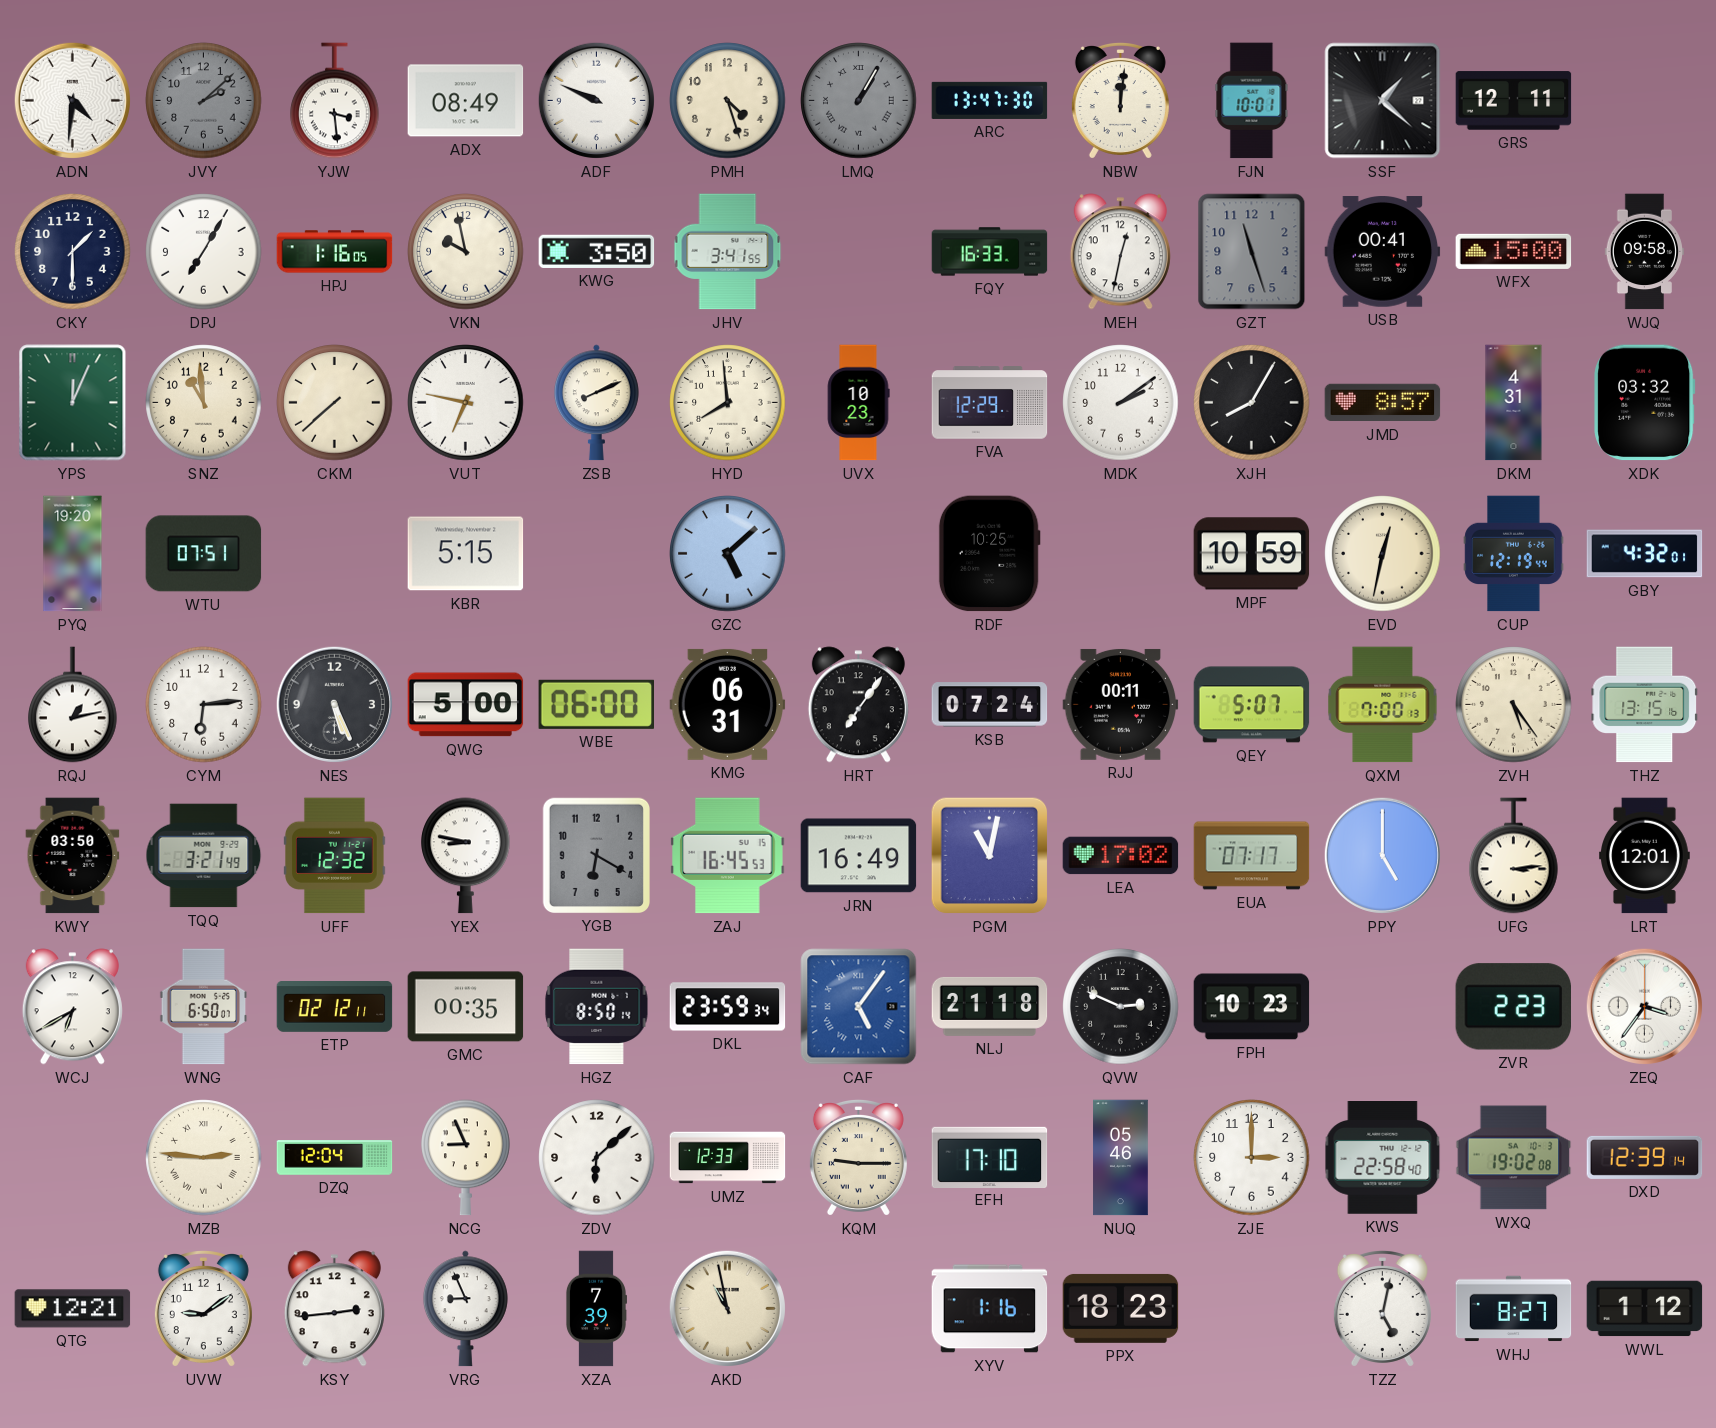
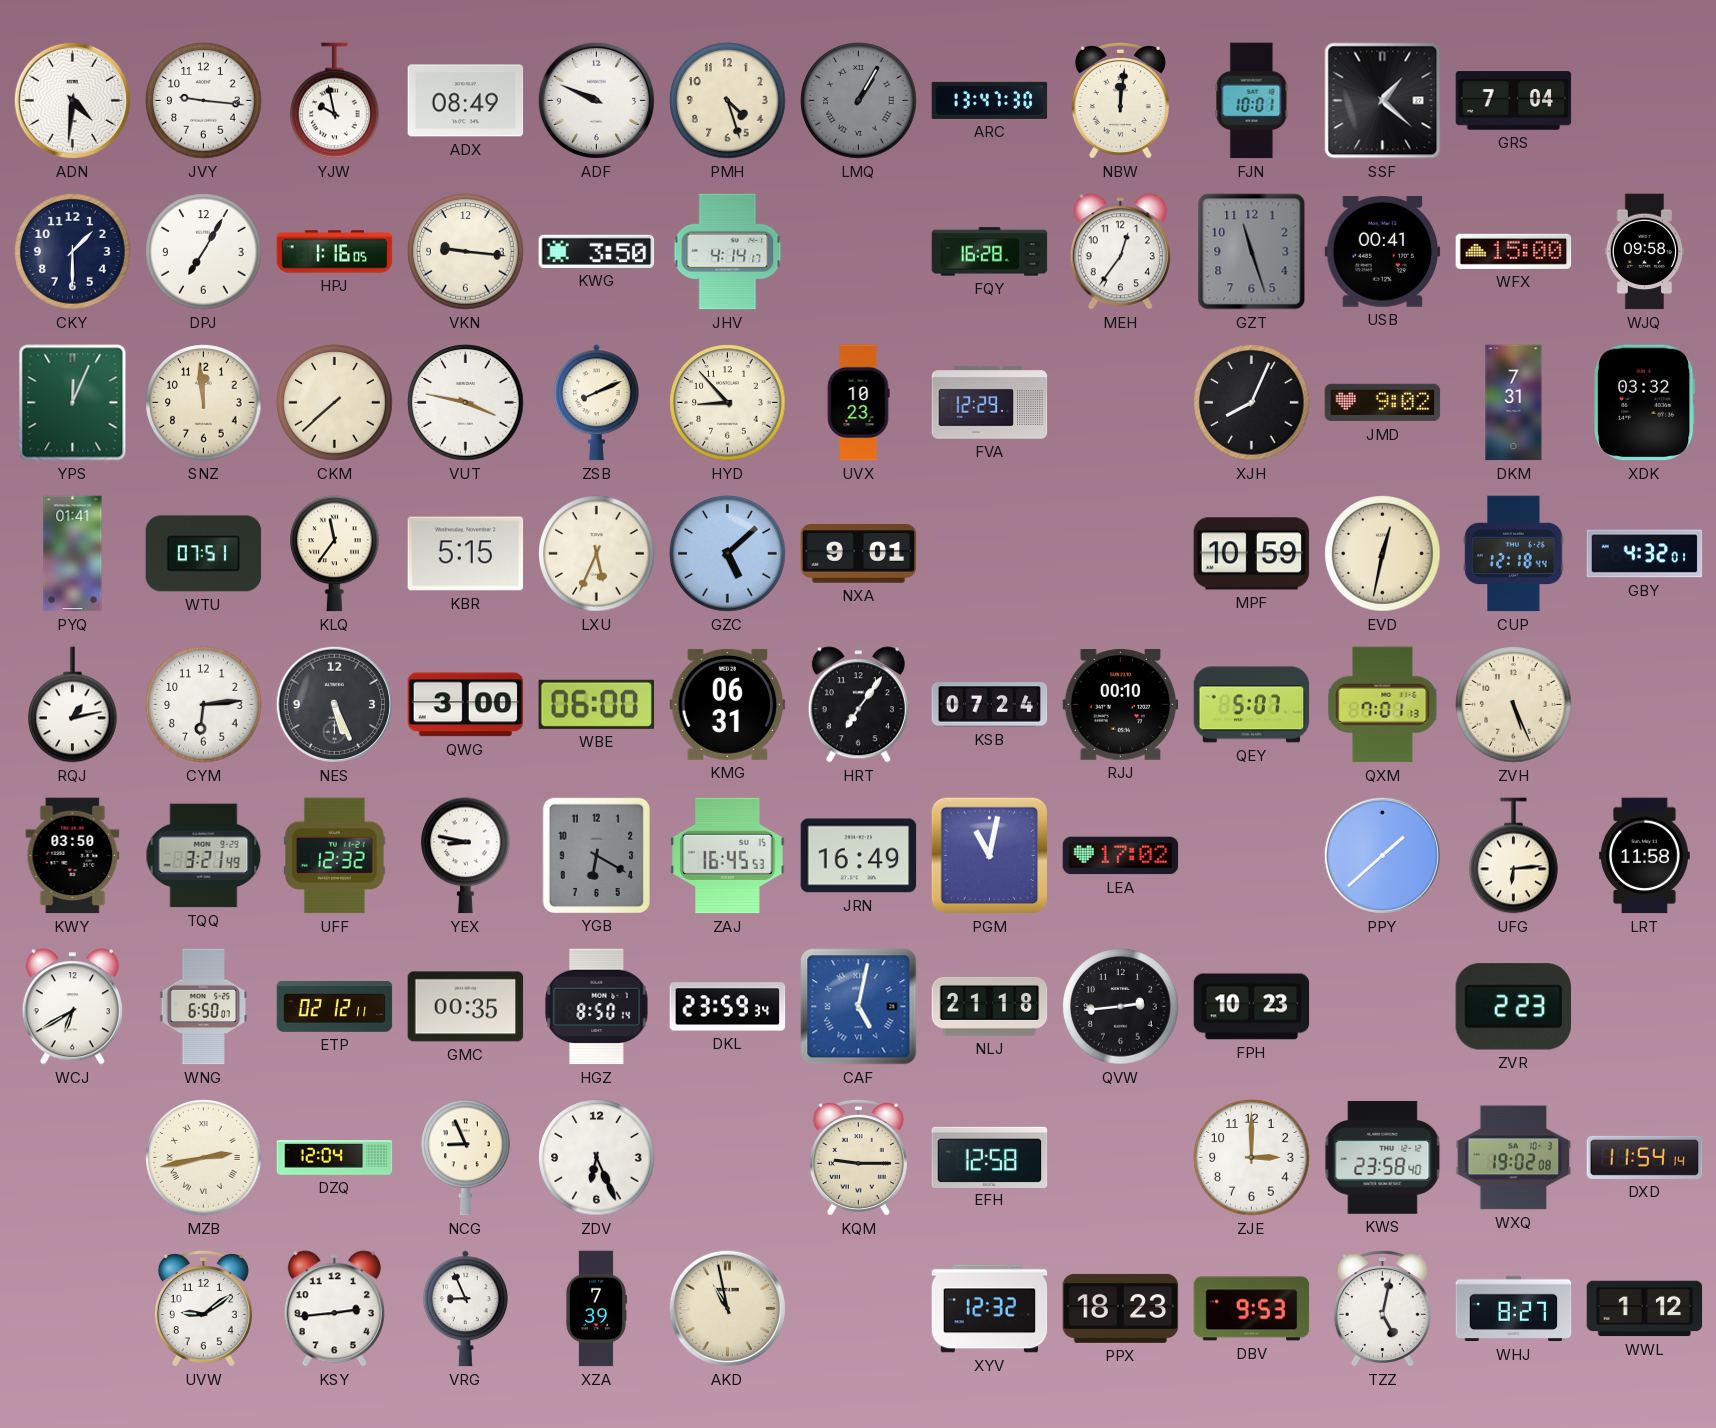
JVY: 2:08 -> 9:16 (204, 101)
JVY dial: grey -> white (204, 101)
YJW: 3:29 -> 9:58 (335, 101)
GRS: 12:11 -> 7:04 (1514, 101)
VKN: 9:58 -> 9:16 (466, 252)
JHV: 3:41 -> 4:14 (728, 252)
FQY: 16:33 -> 16:28 (990, 252)
MEH: 12:32 -> 12:36 (1120, 252)
SNZ: 10:59 -> 11:59 (204, 403)
VUT: 6:47 -> 3:47 (466, 403)
HYD: 7:59 -> 8:53 (728, 403)
MDK: 2:09 -> none (1121, 403)
XJH: 8:05 -> 8:04 (1252, 403)
JMD: 8:57 -> 9:02 (1383, 403)
DKM: 4:31 -> 7:31 (1514, 403)
PYQ: 19:20 -> 01:41 (73, 554)
KLQ: none -> 11:36 (335, 554)
LXU: none -> 5:34 (597, 554)
NXA: none -> 9:01 (859, 554)
RDF: 10:25 -> none (989, 554)
CUP: 12:19 -> 12:18 (1514, 554)
QWG: 5:00 -> 3:00 (466, 705)
RJJ: 00:11 -> 00:10 (1121, 704)
QXM: 7:00 -> 7:01 (1383, 705)
ZVH: 5:24 -> 5:26 (1514, 705)
THZ: 13:15 -> none (1645, 705)
EUA: 07:17 -> none (1252, 856)
PPY: 5:00 -> 1:38 (1382, 855)
UFG: 3:14 -> 6:14 (1514, 856)
LRT: 12:01 -> 11:58 (1645, 856)
CAF: 5:06 -> 5:02 (859, 1007)
QVW: 2:49 -> 2:44 (1121, 1007)
ZEQ: 3:36 -> none (1644, 1006)
MZB: 2:46 -> 2:43 (204, 1158)
ZDV: 6:08 -> 6:26 (597, 1158)
UMZ: 12:33 -> none (728, 1158)
EFH: 17:10 -> 12:58 (990, 1157)
NUQ: 05:46 -> none (1121, 1158)
KWS: 22:58 -> 23:58 (1383, 1158)
DXD: 12:39 -> 11:54 (1645, 1157)
QTG: 12:21 -> none (73, 1309)
XYV: 1:16 -> 12:32 (990, 1309)
DBV: none -> 9:53 (1252, 1309)
